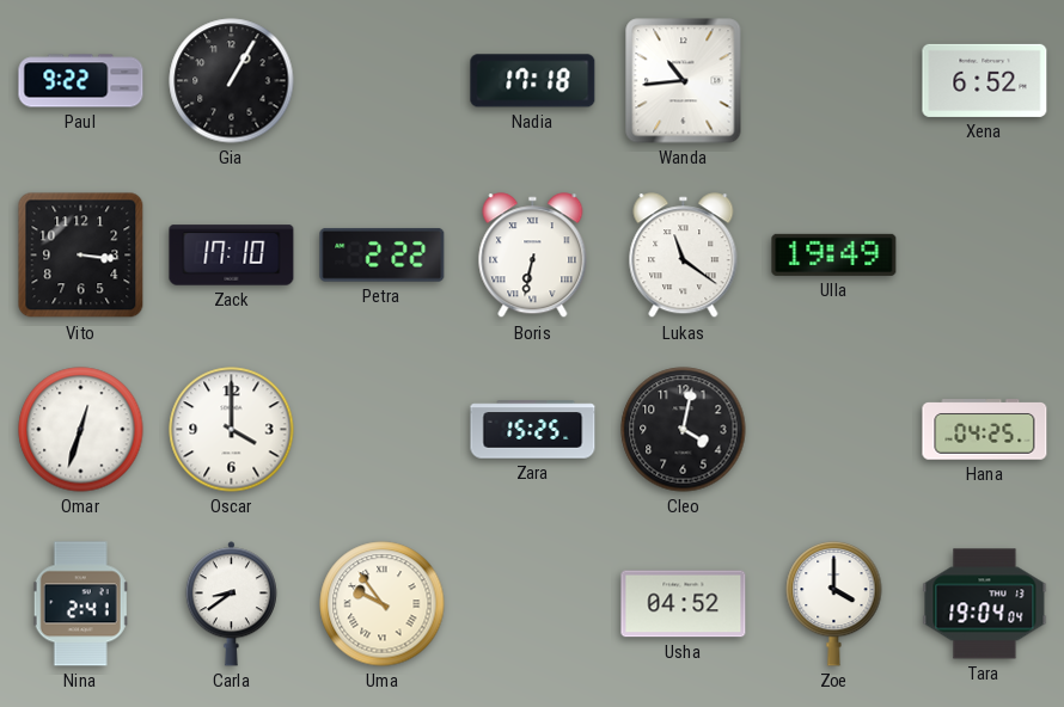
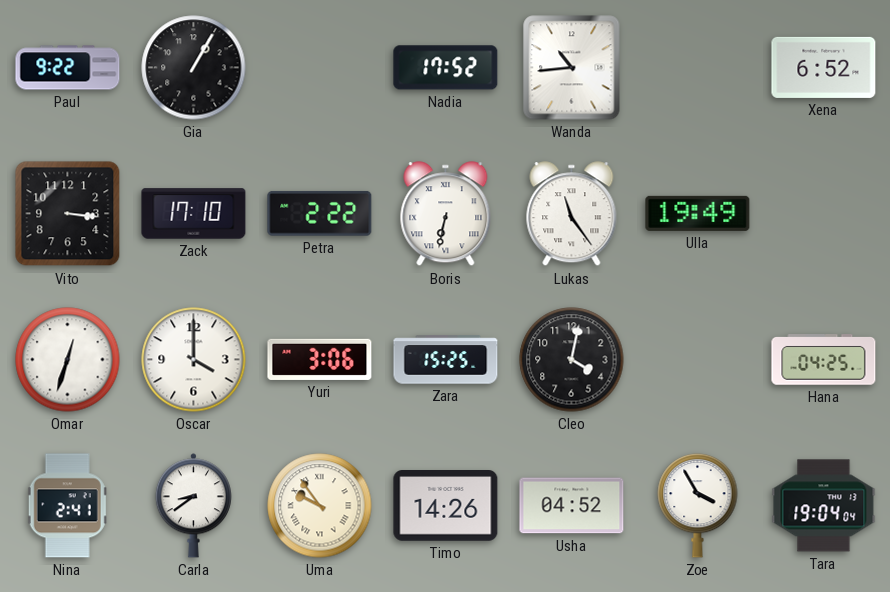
Nadia: 17:18 -> 17:52 (446, 68)
Lukas: 11:21 -> 11:24 (572, 214)
Yuri: none -> 3:06 (320, 359)
Timo: none -> 14:26 (446, 506)
Zoe: 4:00 -> 3:55 (698, 505)
